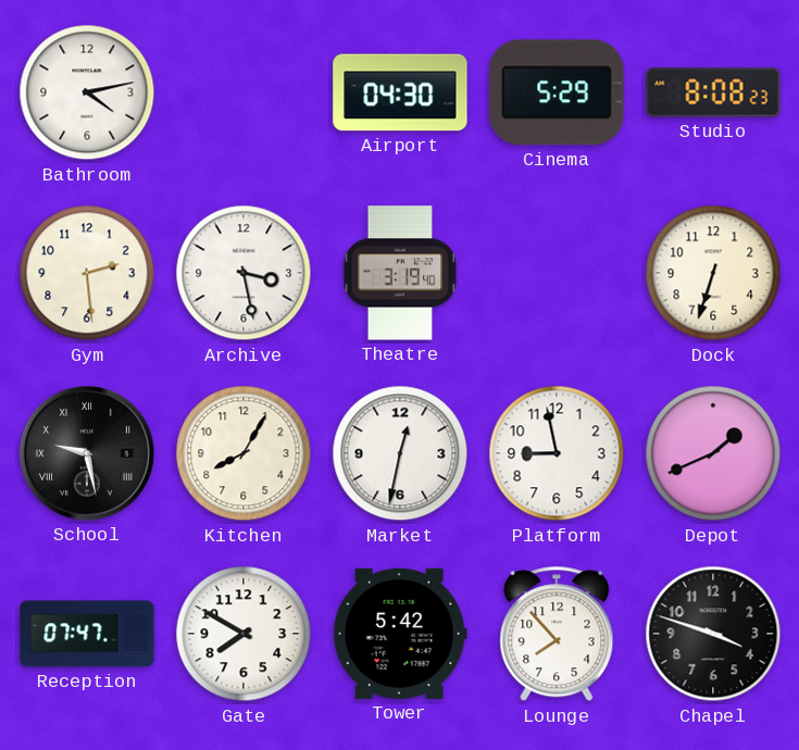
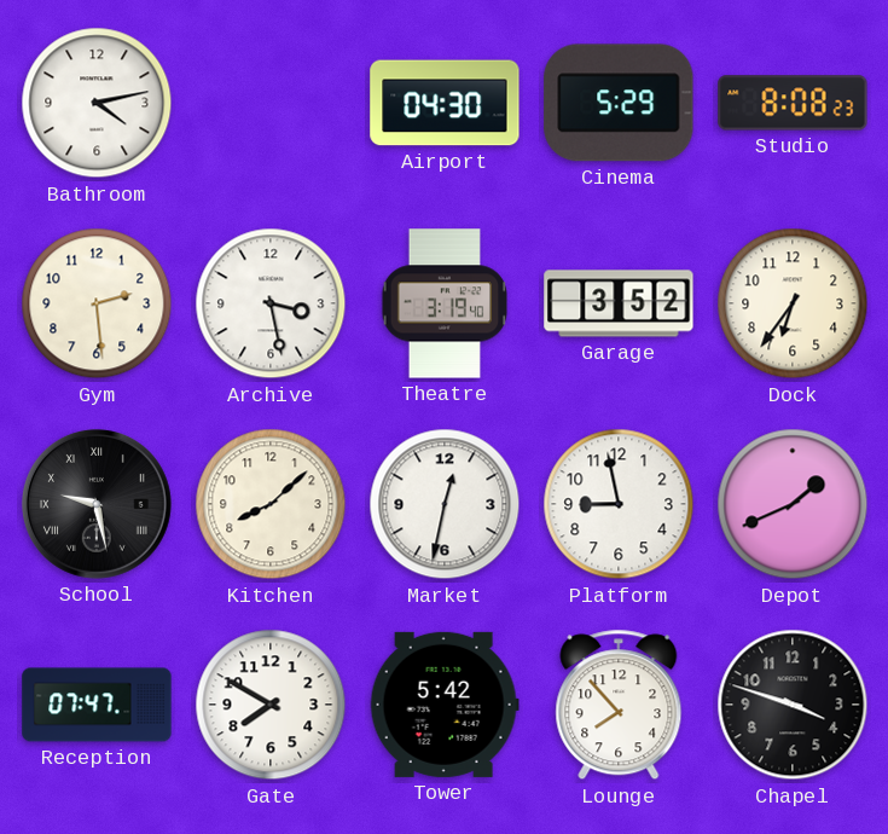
Garage: none -> 3:52 (619, 303)
Dock: 6:33 -> 6:36 (793, 303)
Kitchen: 8:05 -> 8:08 (271, 504)
